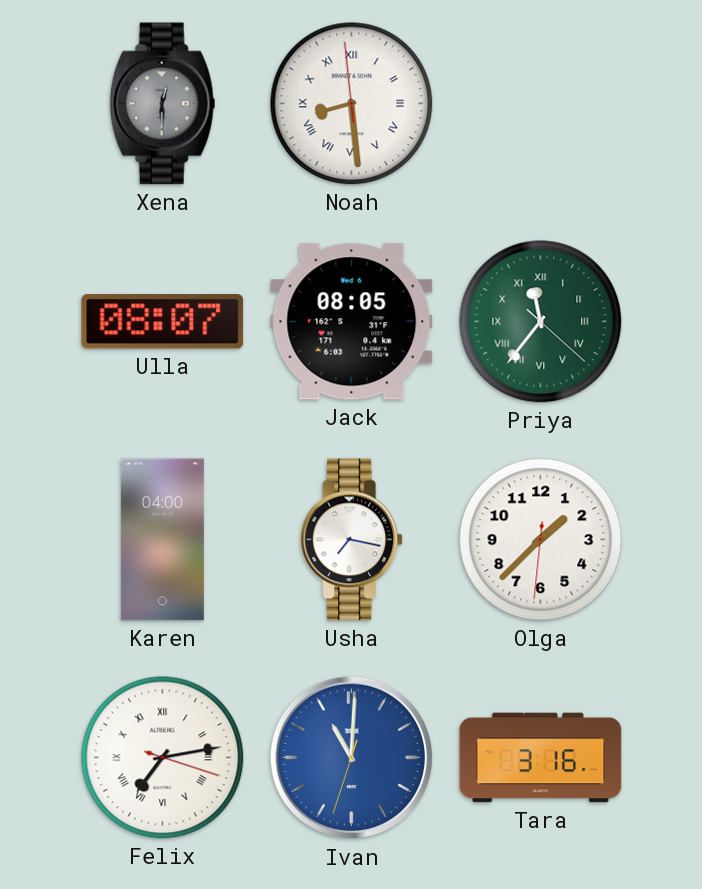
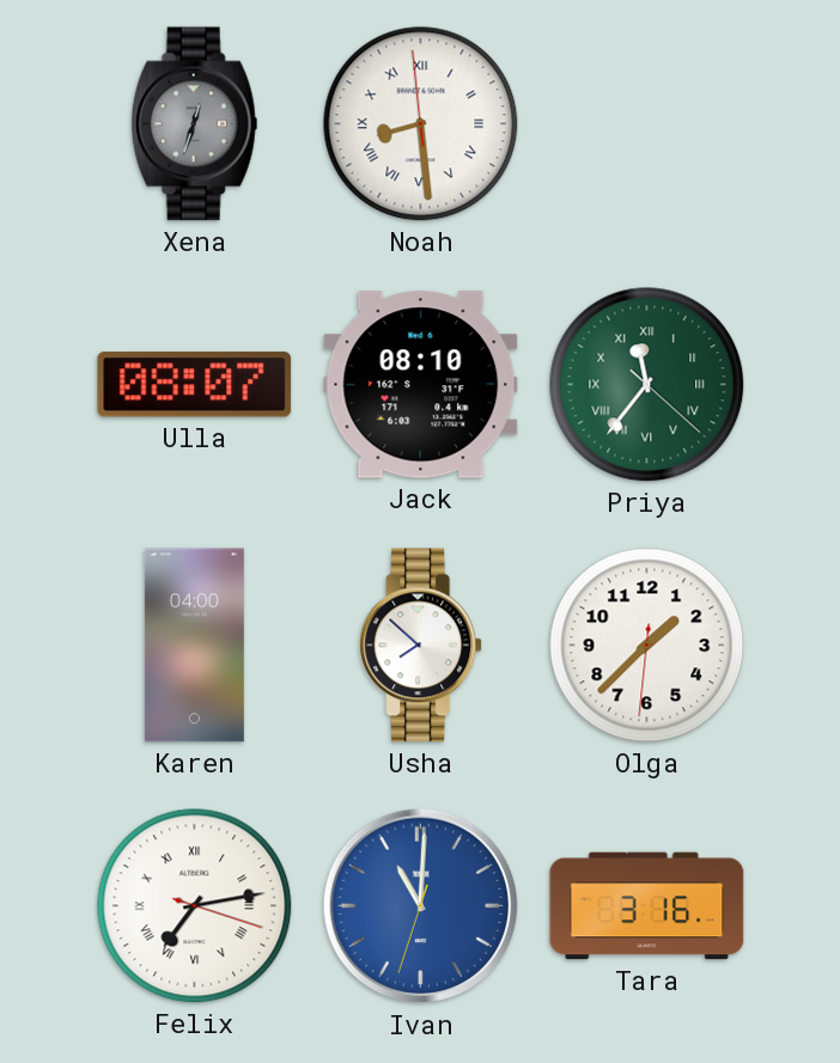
Xena: 12:30 -> 12:33 (195, 124)
Jack: 08:05 -> 08:10 (421, 385)
Usha: 7:17 -> 7:52 (421, 646)
